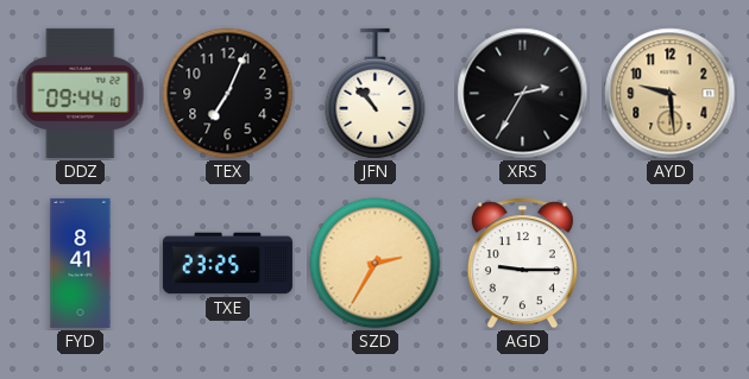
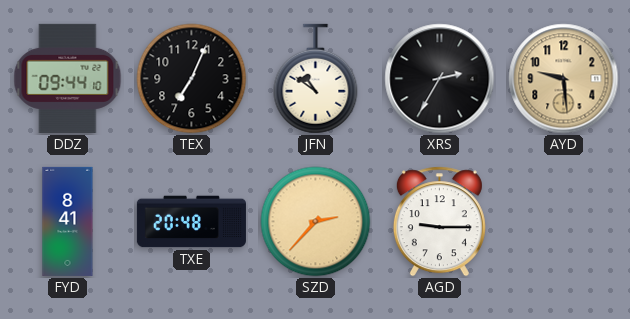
JFN: 10:53 -> 10:51 (316, 79)
TXE: 23:25 -> 20:48 (191, 222)
SZD: 2:35 -> 2:37 (316, 222)
